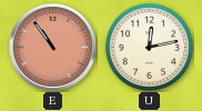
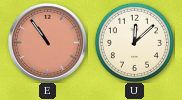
U: 12:13 -> 12:08 (134, 42)
